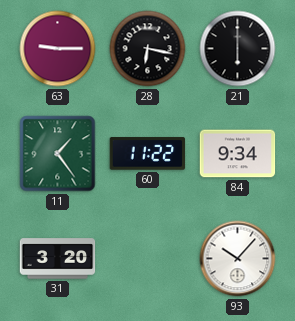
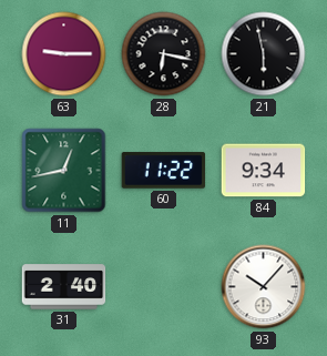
21: 6:00 -> 5:58 (264, 54)
11: 1:24 -> 12:43 (64, 171)
31: 3:20 -> 2:40 (64, 287)
